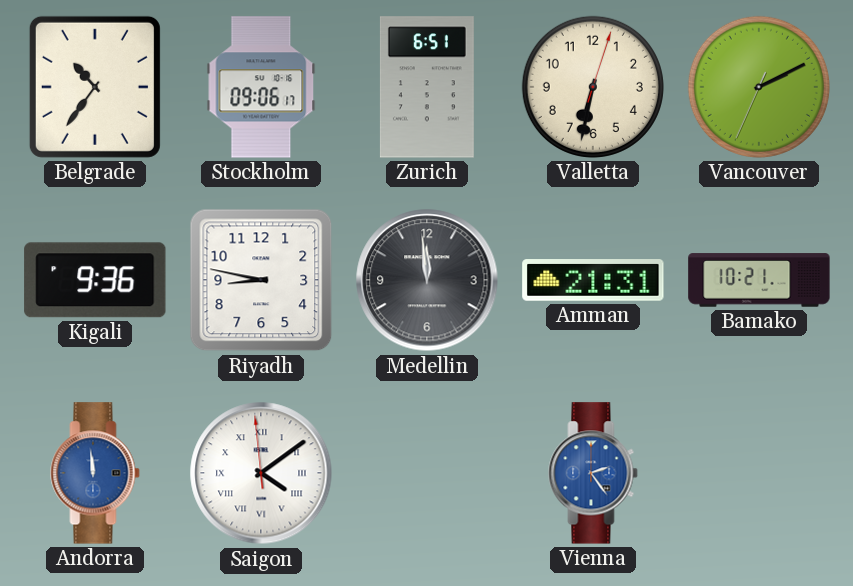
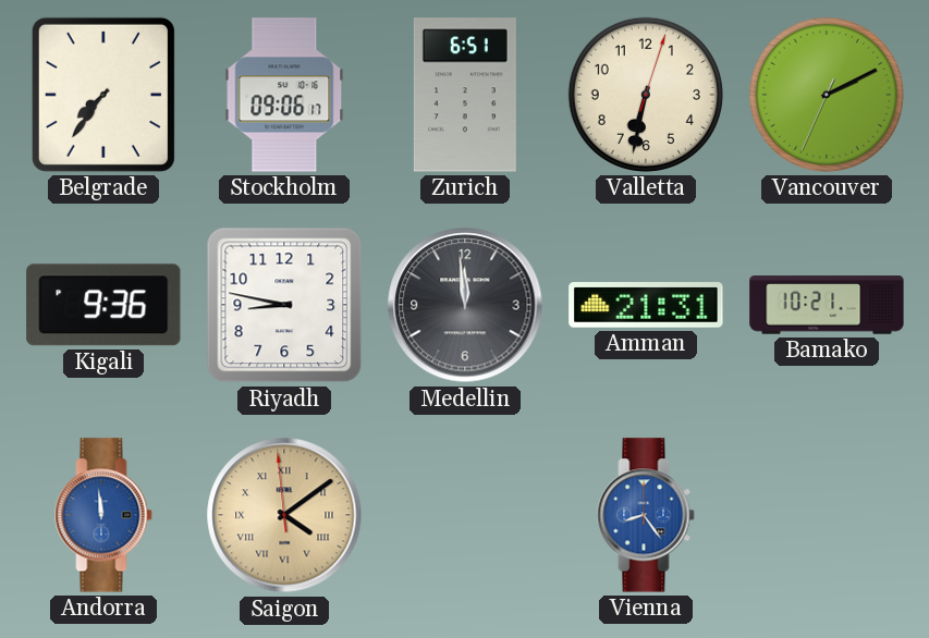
Belgrade: 10:36 -> 7:36 (103, 95)
Saigon dial: white -> champagne (284, 515)
Vienna: 2:24 -> 8:24 (646, 515)
